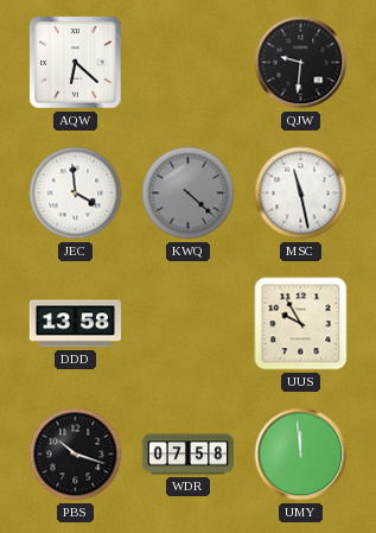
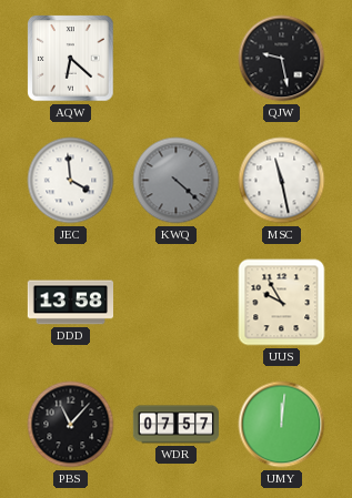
QJW: 9:31 -> 9:28 (282, 59)
PBS: 10:18 -> 11:07 (71, 425)
WDR: 07:58 -> 07:57 (175, 425)
UMY: 11:59 -> 12:01 (282, 425)
